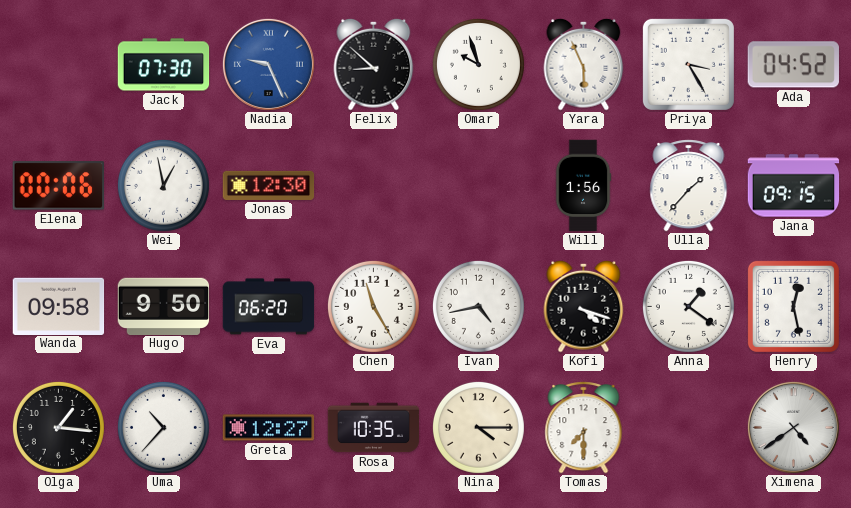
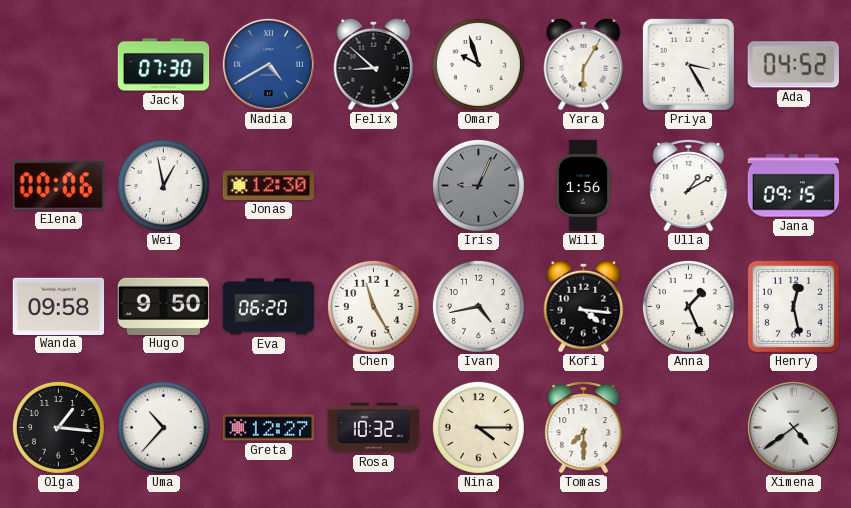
Nadia: 9:26 -> 4:40 (268, 64)
Yara: 5:56 -> 6:05 (584, 64)
Iris: none -> 9:04 (478, 185)
Ulla: 1:37 -> 1:10 (689, 186)
Kofi: 4:18 -> 4:16 (584, 306)
Anna: 1:21 -> 1:26 (688, 306)
Rosa: 10:35 -> 10:32 (374, 428)
